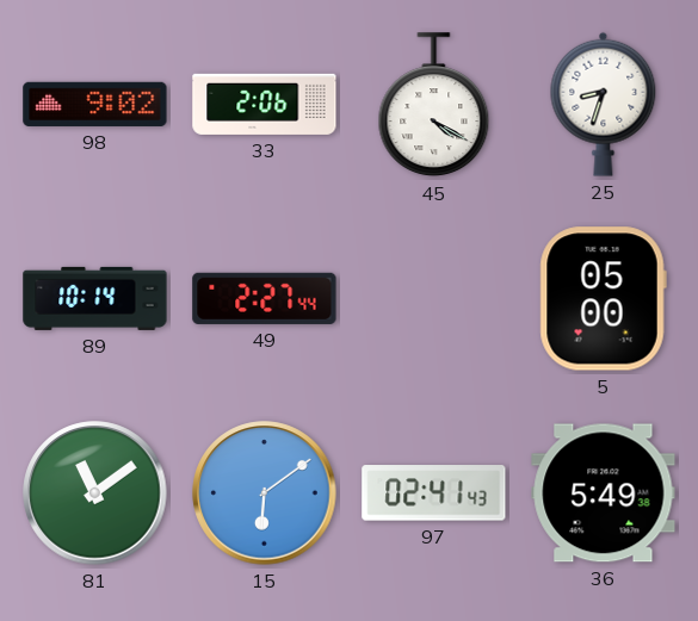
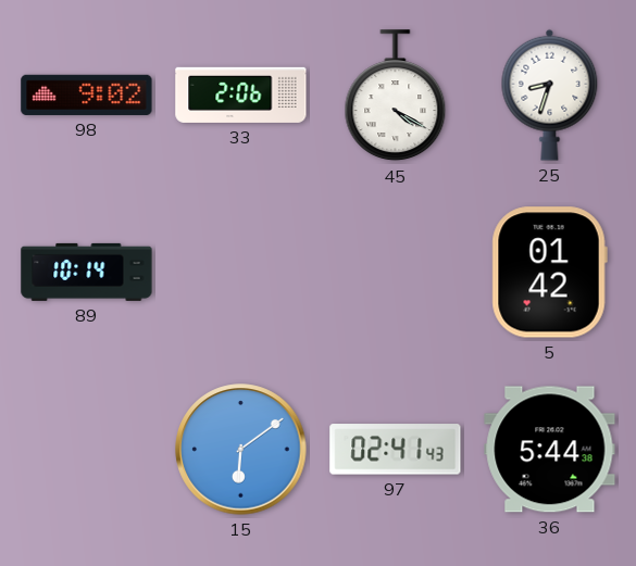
49: 2:27 -> none (265, 298)
5: 05:00 -> 01:42 (549, 273)
81: 11:09 -> none (95, 493)
36: 5:49 -> 5:44 (550, 450)
